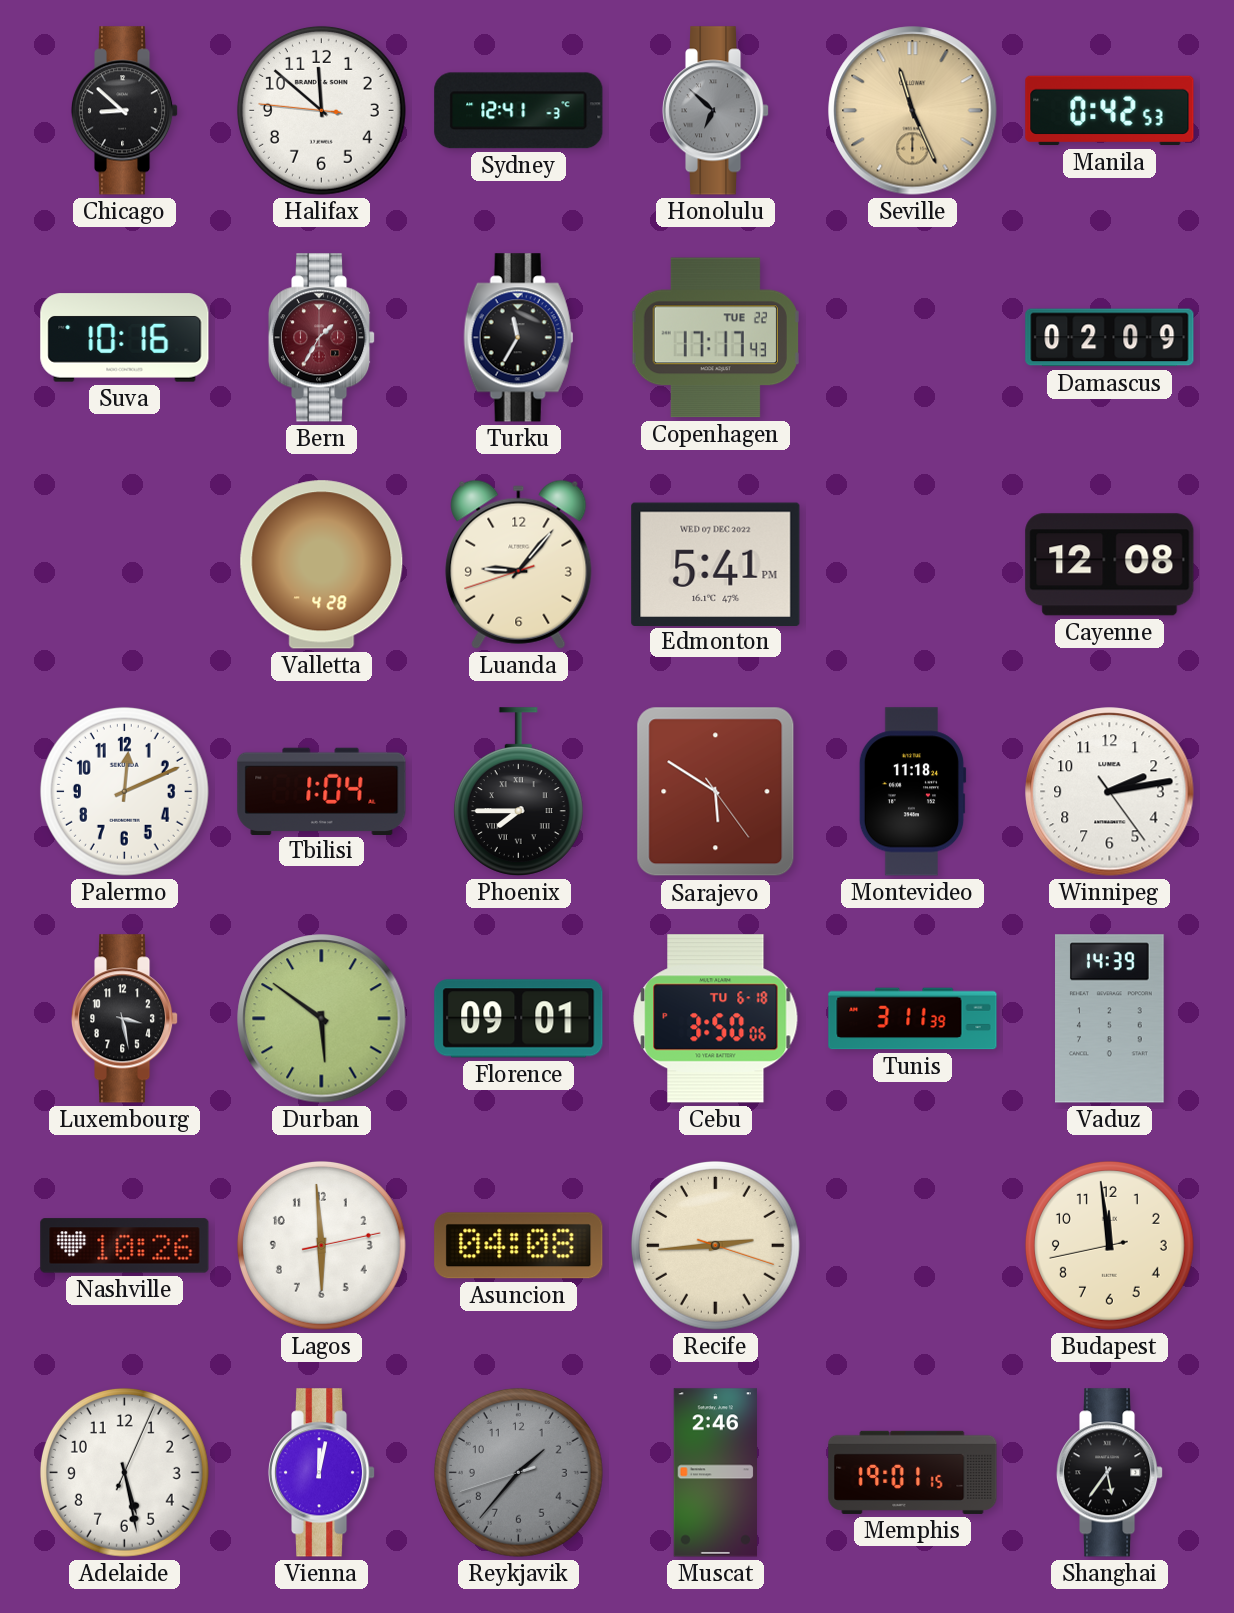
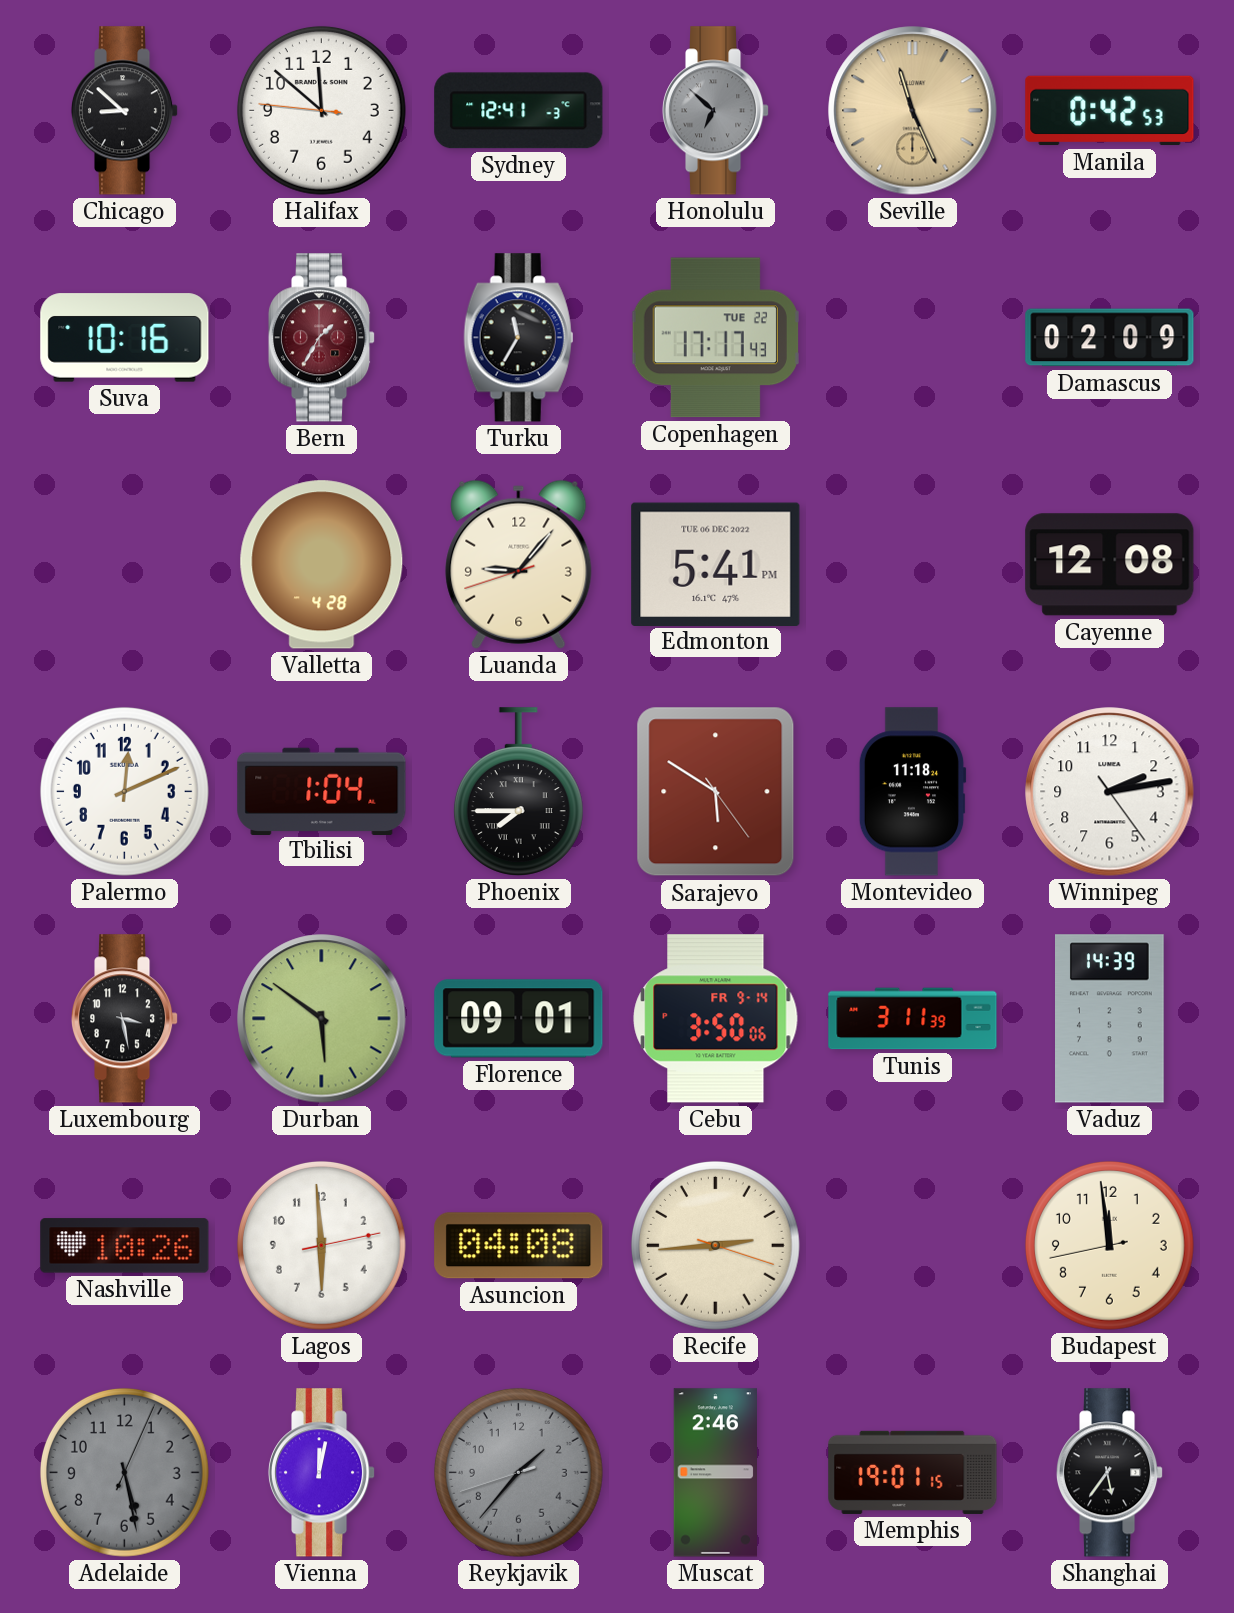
Edmonton date: WED 07 DEC 2022 -> TUE 06 DEC 2022 (716, 564)
Cebu date: TU 6-18 -> FR 9-14 (716, 1019)
Adelaide dial: white -> grey (124, 1472)
